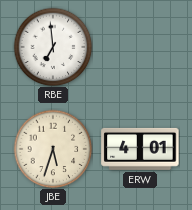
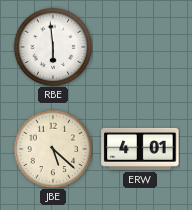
RBE: 6:59 -> 5:59 (53, 47)
JBE: 5:33 -> 5:22 (53, 149)
